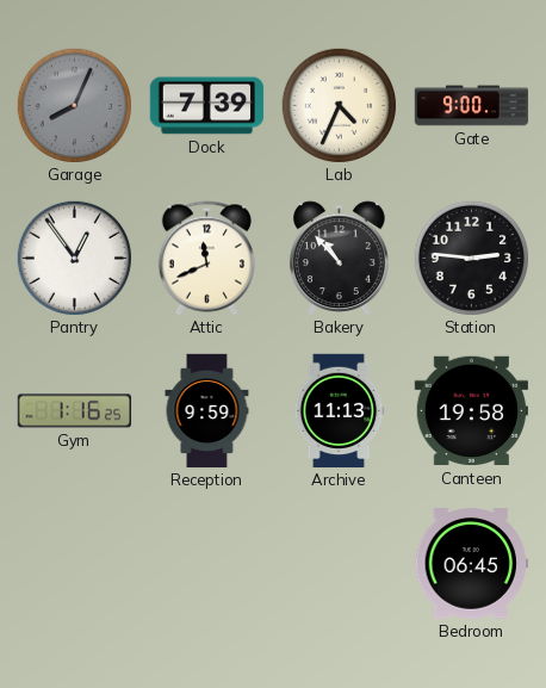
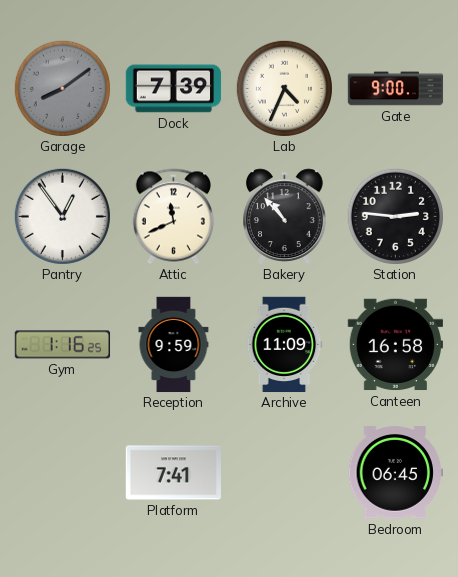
Garage: 8:04 -> 8:09 (62, 88)
Archive: 11:13 -> 11:09 (284, 345)
Canteen: 19:58 -> 16:58 (395, 345)
Platform: none -> 7:41 (173, 473)
